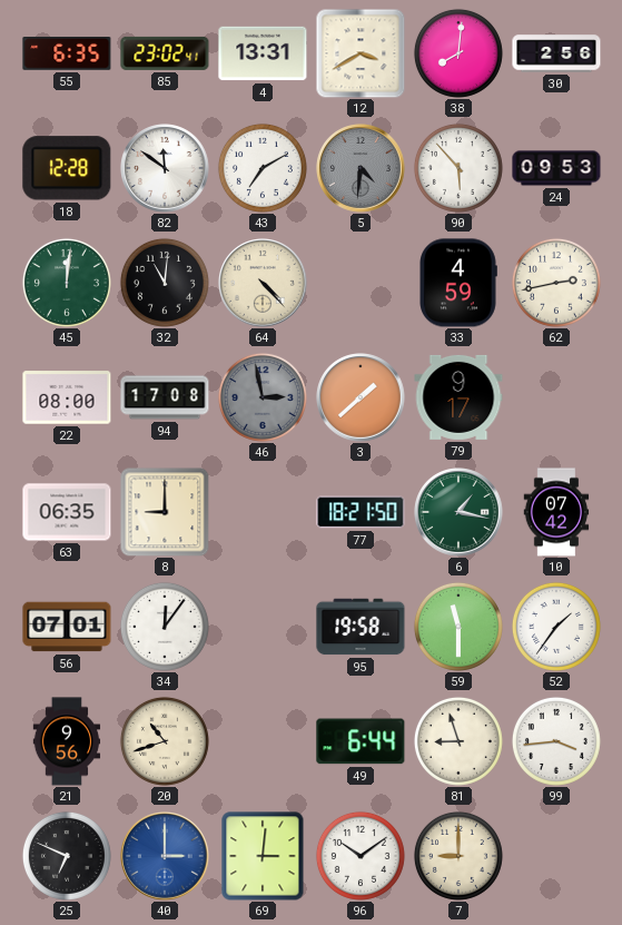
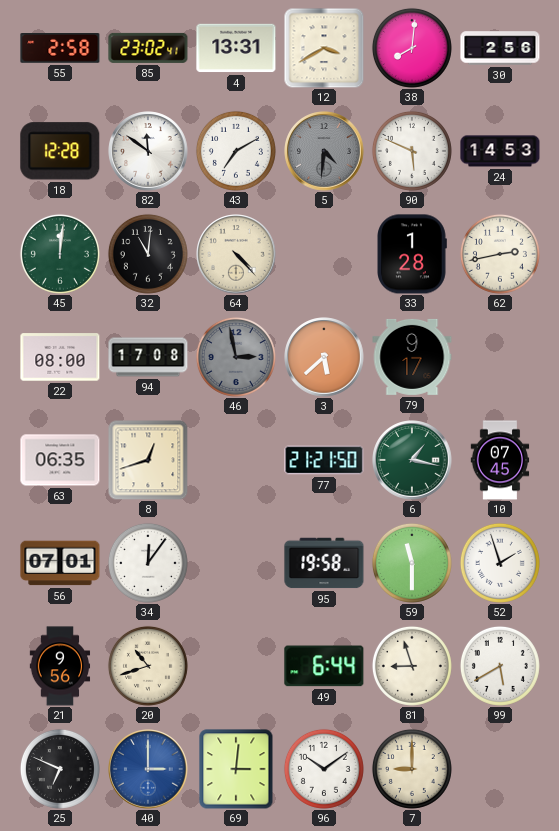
55: 6:35 -> 2:58 (60, 49)
90: 5:53 -> 5:49 (412, 151)
24: 09:53 -> 14:53 (500, 151)
33: 4:59 -> 1:28 (412, 254)
3: 1:38 -> 5:38 (324, 357)
8: 9:00 -> 12:42 (148, 460)
77: 18:21 -> 21:21 (324, 460)
10: 07:42 -> 07:45 (500, 460)
52: 1:36 -> 1:57 (500, 563)
99: 3:44 -> 5:40 (500, 666)
